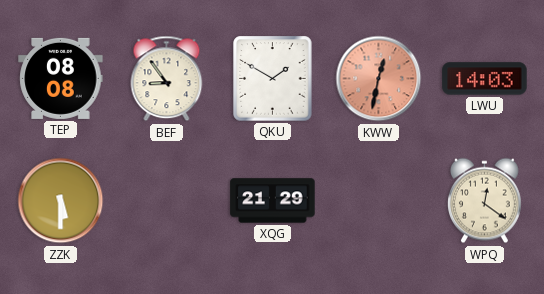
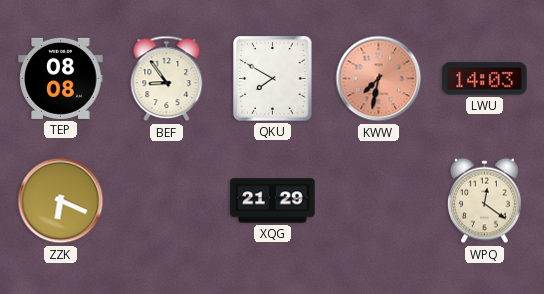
QKU: 1:50 -> 7:50 (273, 79)
KWW: 12:32 -> 7:32 (379, 79)
ZZK: 5:30 -> 6:19 (61, 201)
